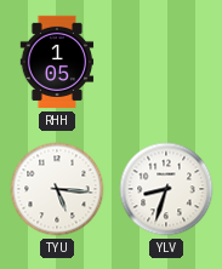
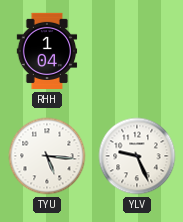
RHH: 1:05 -> 1:04 (47, 51)
YLV: 8:33 -> 9:26 (137, 156)
